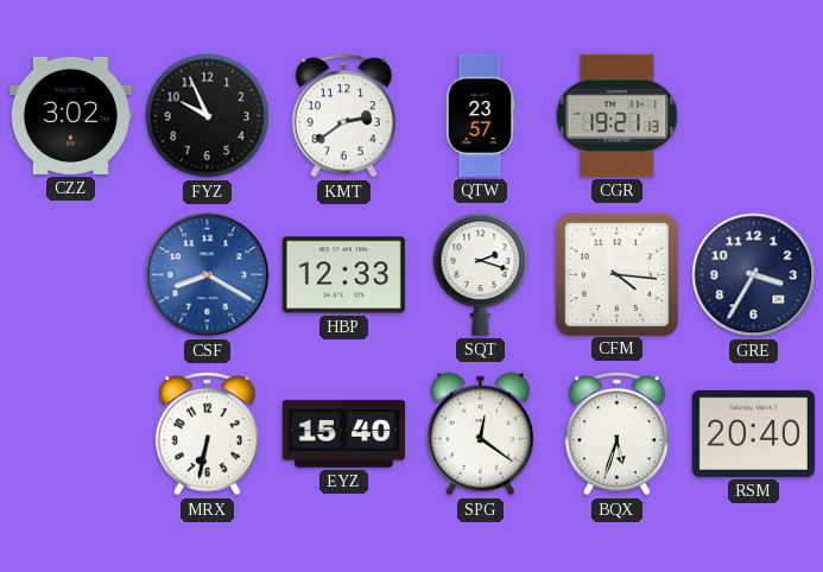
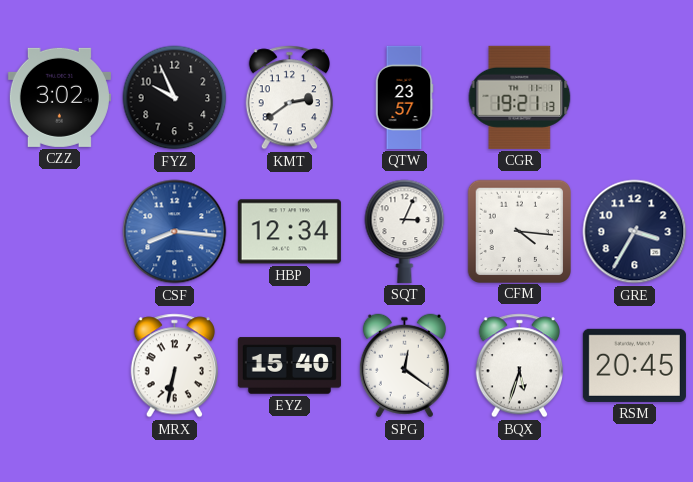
CSF: 8:20 -> 8:16 (175, 232)
HBP: 12:33 -> 12:34 (289, 232)
SQT: 2:18 -> 3:04 (405, 231)
RSM: 20:40 -> 20:45 (634, 365)
